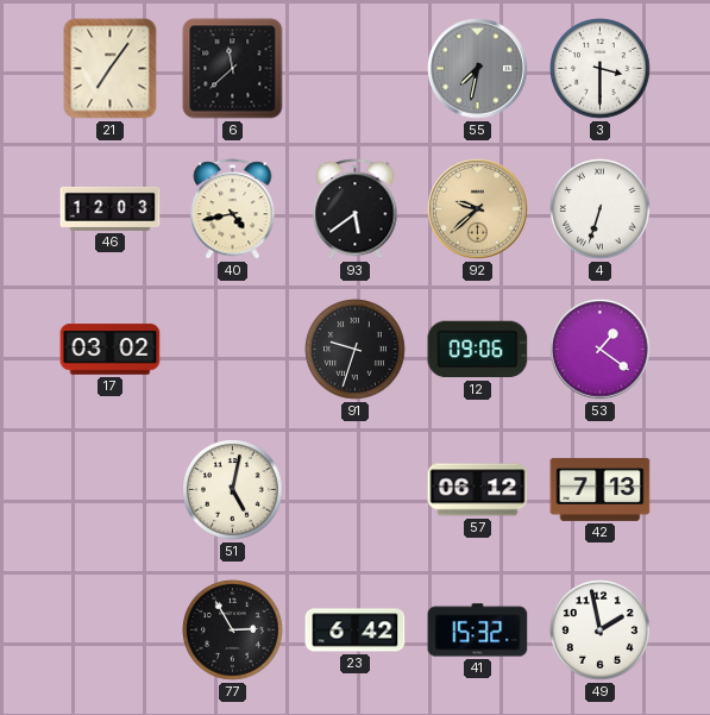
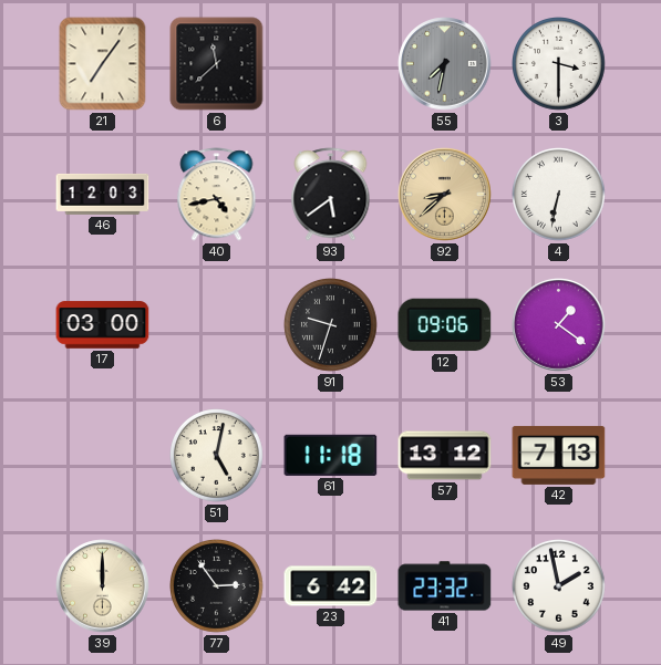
92: 9:38 -> 8:38 (445, 195)
4: 6:33 -> 6:32 (559, 195)
17: 03:02 -> 03:00 (103, 325)
61: none -> 11:18 (331, 455)
57: 06:12 -> 13:12 (445, 456)
39: none -> 12:00 (103, 586)
77: 2:55 -> 2:54 (217, 586)
41: 15:32 -> 23:32 (445, 586)
